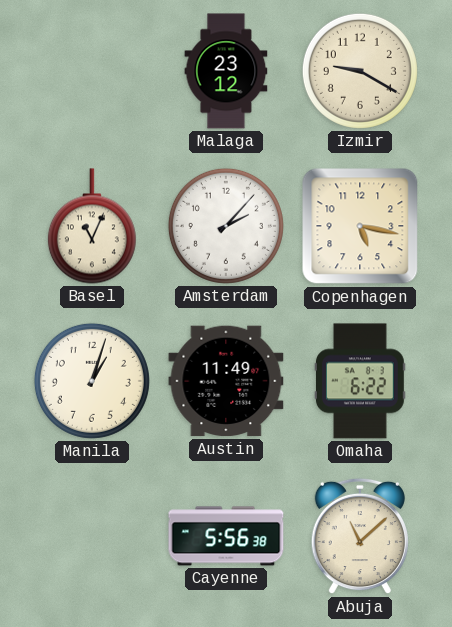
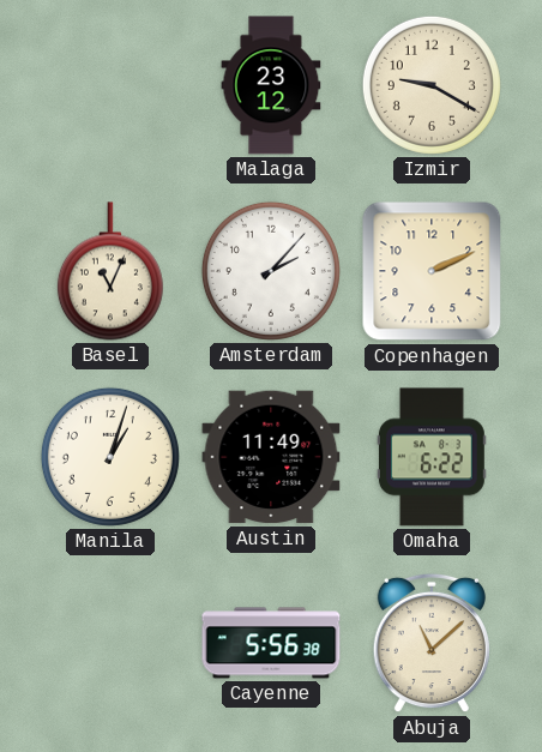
Copenhagen: 5:17 -> 2:11 (432, 271)
